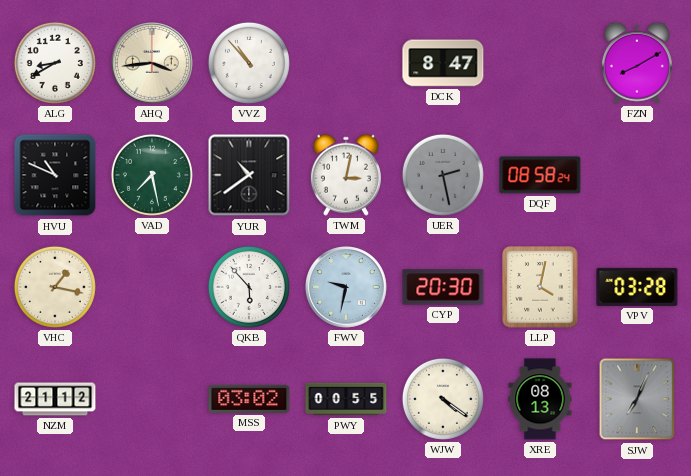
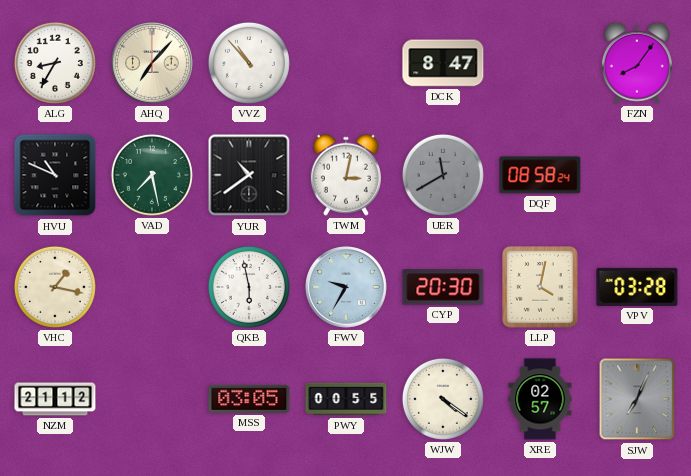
ALG: 8:40 -> 8:35 (55, 63)
AHQ: 3:44 -> 7:07 (153, 64)
FZN: 8:10 -> 8:06 (637, 63)
UER: 2:28 -> 11:40 (443, 175)
QKB: 5:53 -> 5:58 (249, 287)
FWV: 9:32 -> 9:35 (347, 288)
MSS: 03:02 -> 03:05 (249, 399)
XRE: 08:13 -> 02:57 (540, 399)
